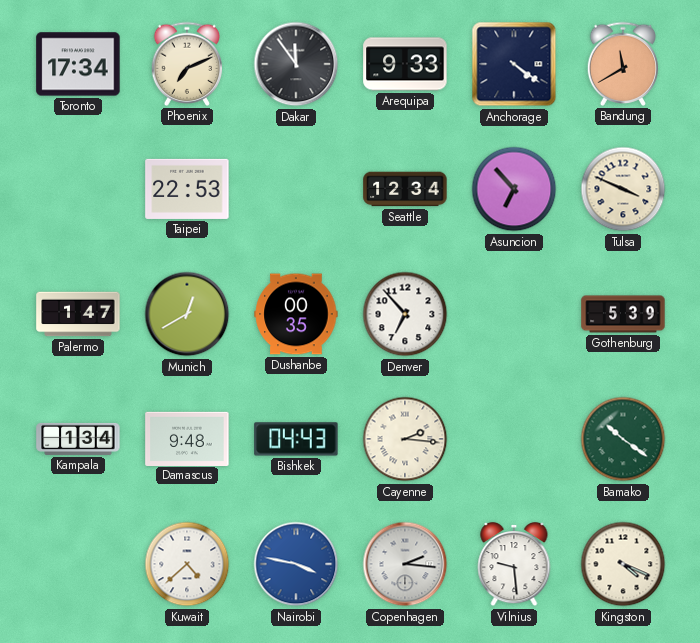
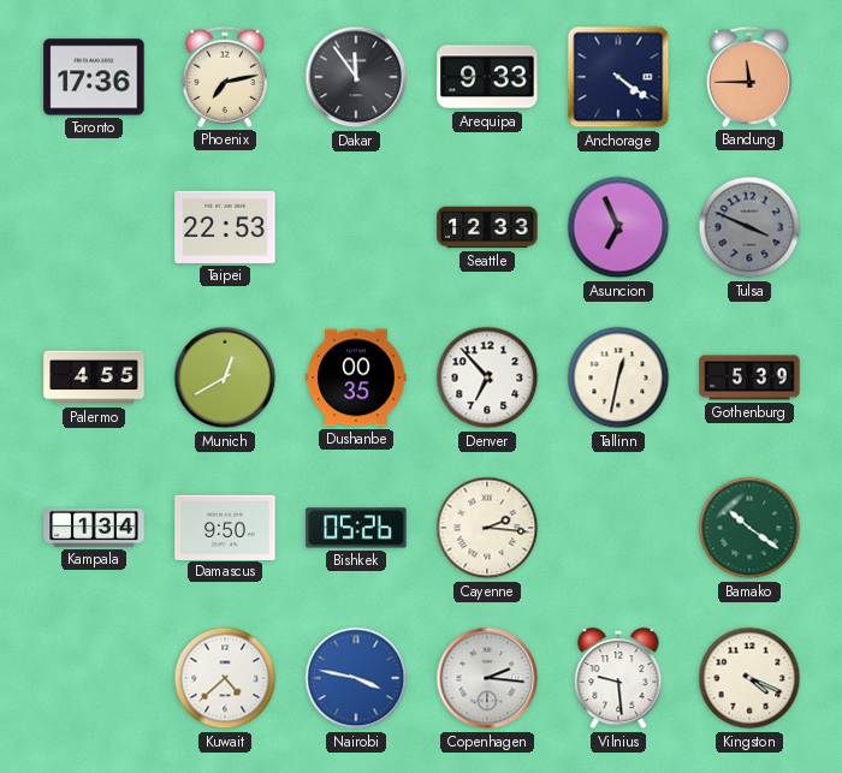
Toronto: 17:34 -> 17:36 (94, 77)
Phoenix: 7:11 -> 7:13 (225, 77)
Bandung: 11:40 -> 11:45 (749, 77)
Seattle: 12:34 -> 12:33 (487, 227)
Asuncion: 6:53 -> 6:56 (618, 227)
Tulsa dial: cream -> grey (749, 227)
Palermo: 1:47 -> 4:55 (94, 377)
Tallinn: none -> 12:32 (618, 377)
Damascus: 9:48 -> 9:50 (225, 527)
Bishkek: 04:43 -> 05:26 (356, 528)
